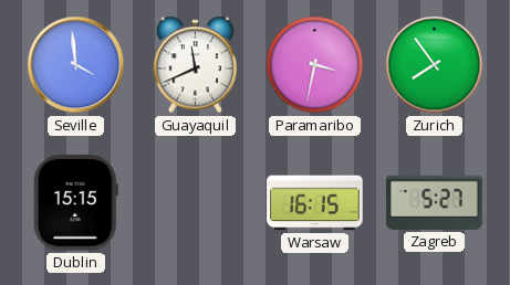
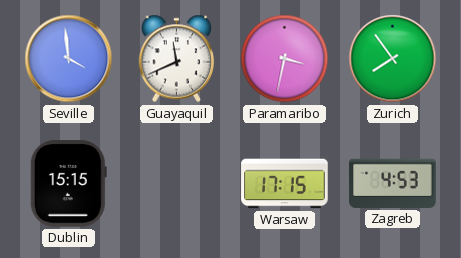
Warsaw: 16:15 -> 17:15 (285, 184)
Zagreb: 5:27 -> 4:53 (393, 183)
